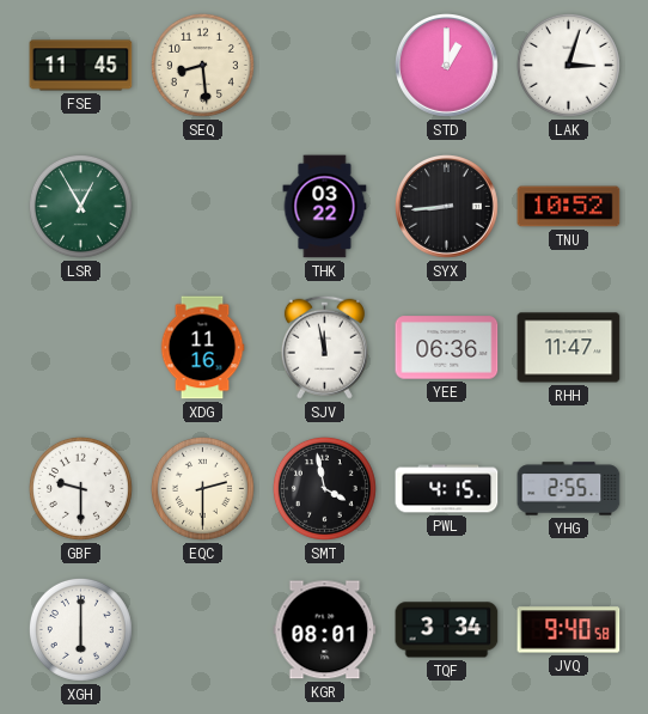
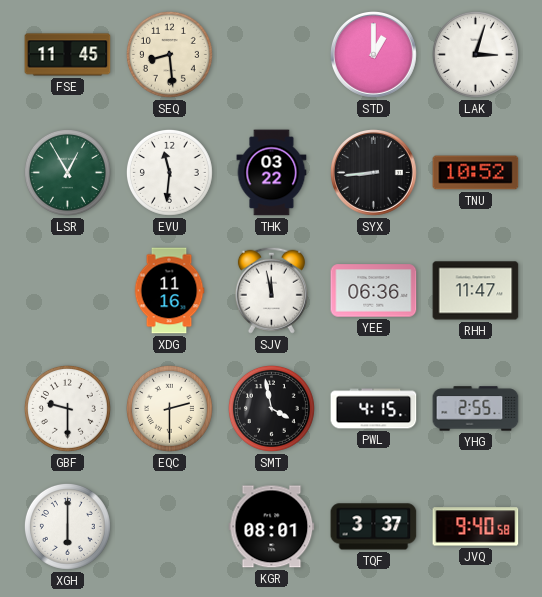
EVU: none -> 11:31 (169, 172)
TQF: 3:34 -> 3:37 (374, 527)
